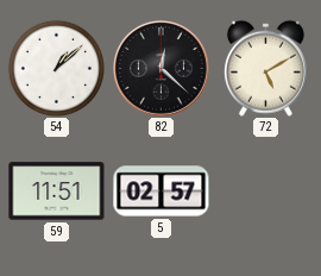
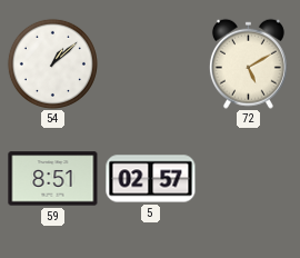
82: 12:22 -> none (160, 68)
59: 11:51 -> 8:51 (53, 179)
